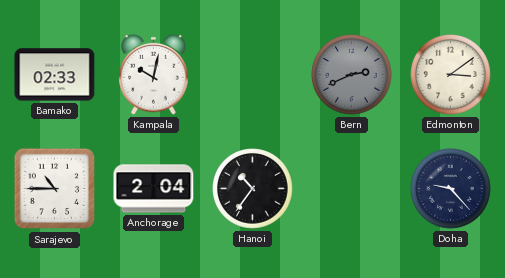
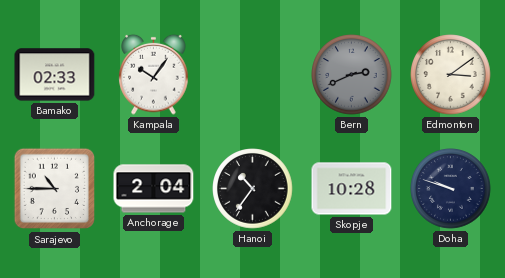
Kampala: 10:02 -> 10:06 (154, 74)
Skopje: none -> 10:28 (352, 189)
Doha: 9:23 -> 9:48 (451, 189)
